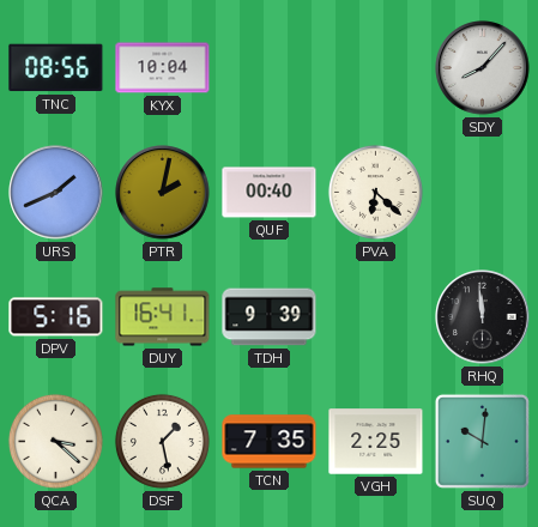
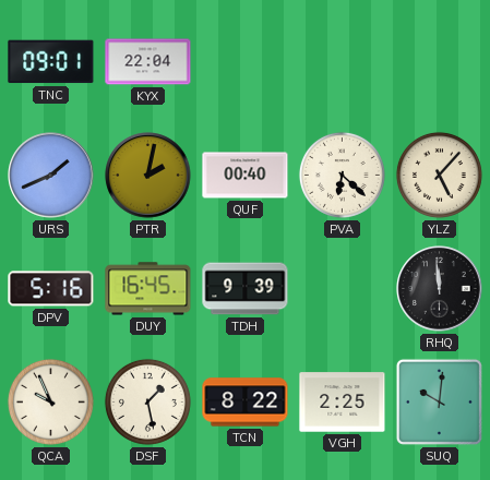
TNC: 08:56 -> 09:01 (51, 62)
KYX: 10:04 -> 22:04 (148, 62)
SDY: 8:07 -> none (483, 68)
YLZ: none -> 5:07 (439, 175)
DUY: 16:41 -> 16:45 (148, 289)
QCA: 3:22 -> 9:56 (50, 401)
TCN: 7:35 -> 8:22 (246, 403)
